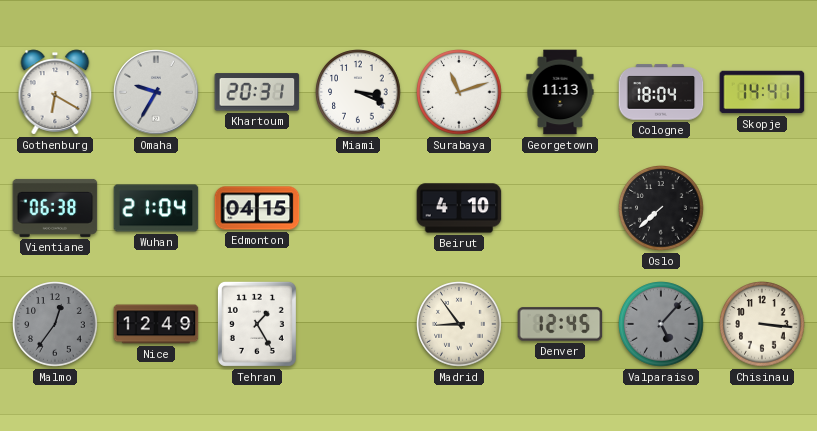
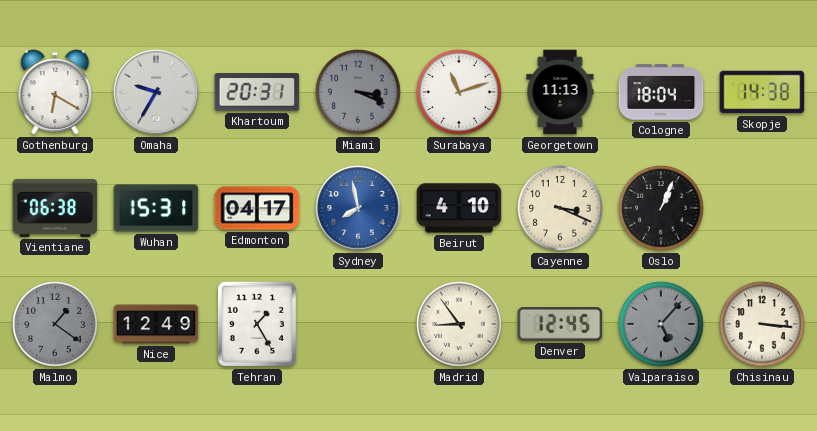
Miami dial: white -> grey (358, 92)
Skopje: 14:41 -> 14:38 (762, 92)
Wuhan: 21:04 -> 15:31 (156, 208)
Edmonton: 04:15 -> 04:17 (257, 208)
Sydney: none -> 7:58 (358, 208)
Cayenne: none -> 3:19 (560, 208)
Oslo: 7:38 -> 1:04 (661, 208)
Malmo: 12:36 -> 1:21 (55, 324)
